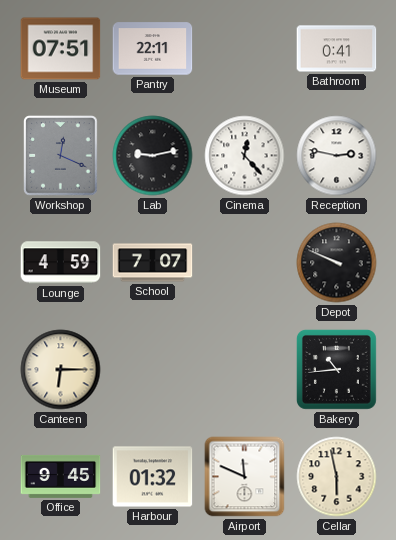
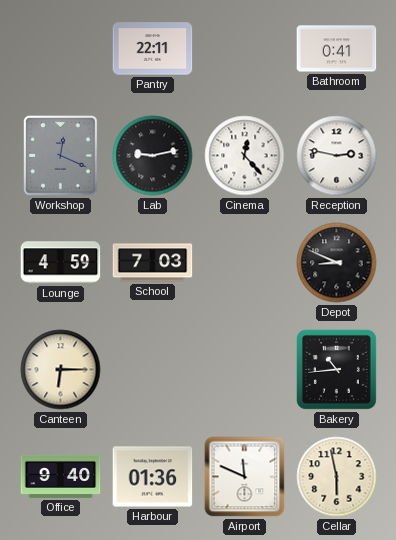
Museum: 07:51 -> none (61, 49)
School: 7:07 -> 7:03 (153, 263)
Depot: 9:49 -> 8:49 (337, 263)
Office: 9:45 -> 9:40 (61, 476)
Harbour: 01:32 -> 01:36 (153, 477)
